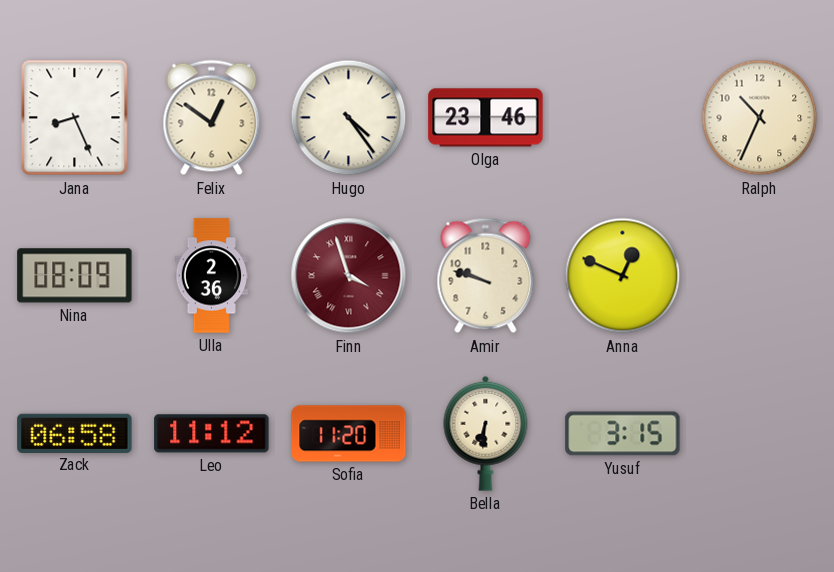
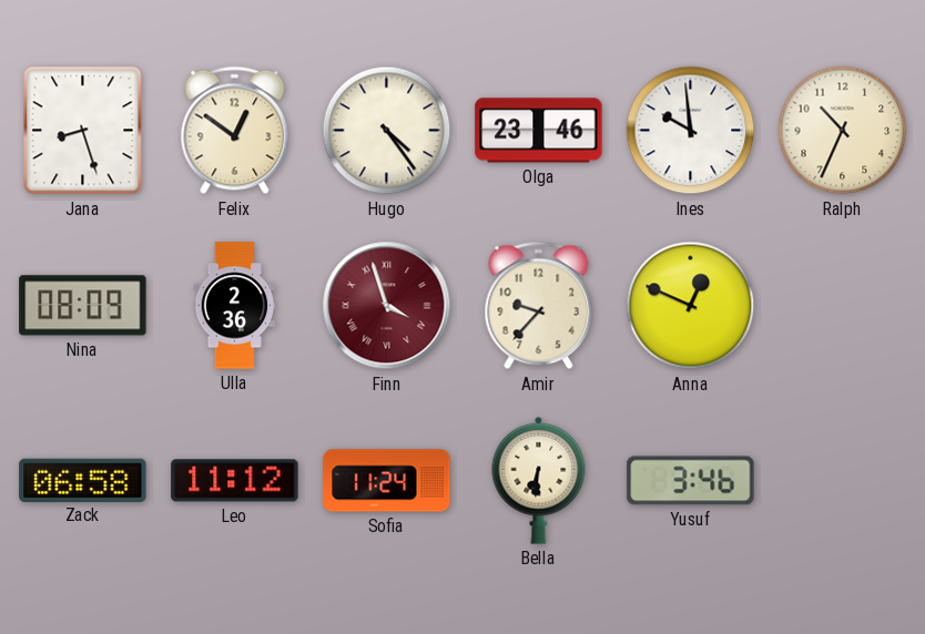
Jana: 8:26 -> 8:27 (83, 131)
Ines: none -> 9:59 (691, 131)
Amir: 9:48 -> 9:37 (539, 306)
Sofia: 11:20 -> 11:24 (387, 481)
Yusuf: 3:15 -> 3:46 (691, 481)
